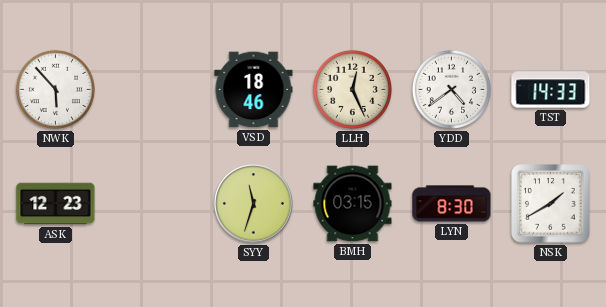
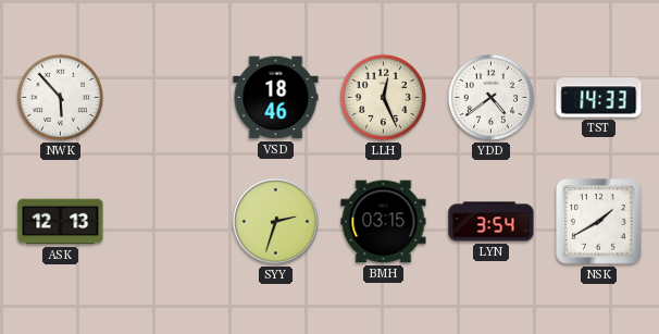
ASK: 12:23 -> 12:13 (61, 222)
SYY: 11:33 -> 2:33 (276, 222)
LYN: 8:30 -> 3:54 (492, 222)
